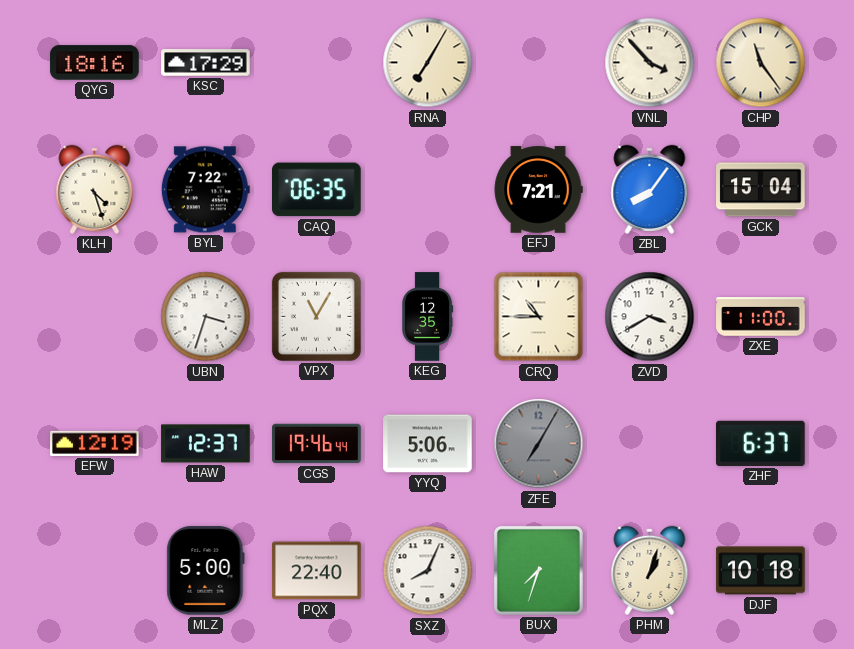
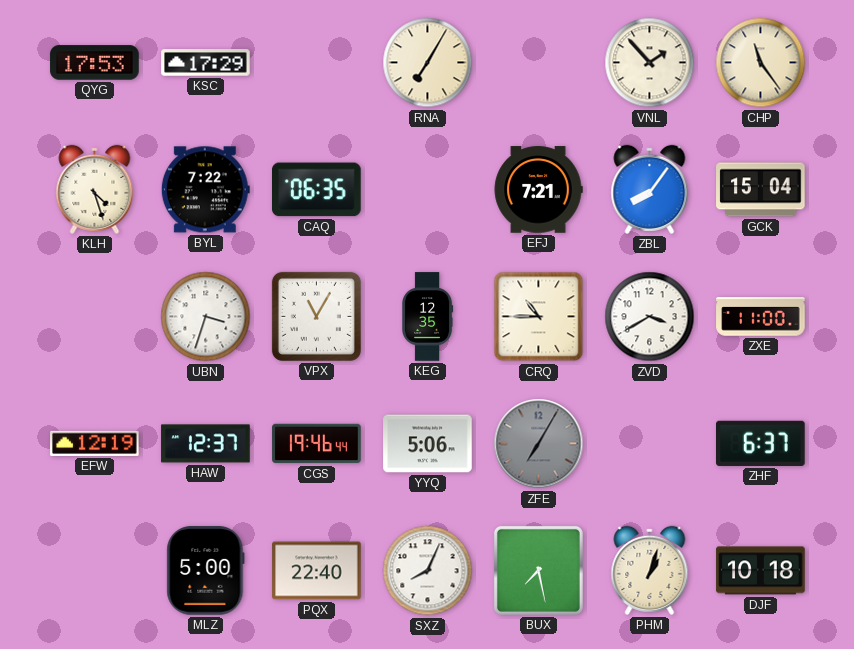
QYG: 18:16 -> 17:53 (95, 63)
VNL: 3:53 -> 1:53 (650, 63)
BUX: 7:33 -> 7:28 (538, 570)
